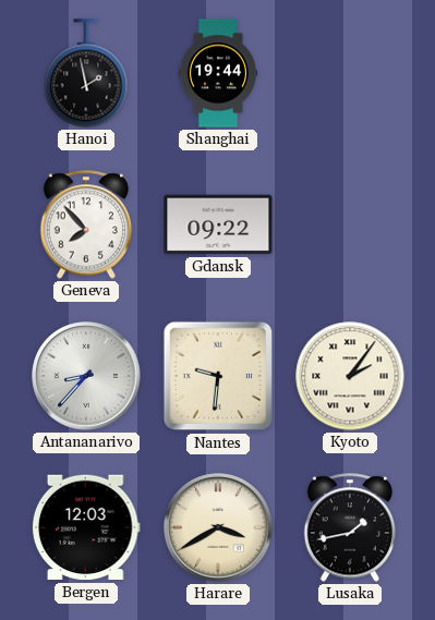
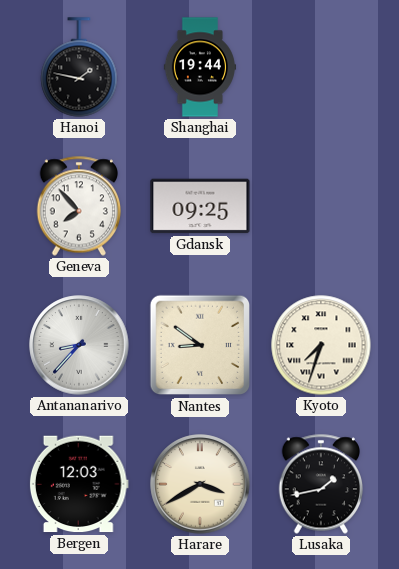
Hanoi: 1:58 -> 1:47 (79, 67)
Gdansk: 09:22 -> 09:25 (200, 206)
Nantes: 9:31 -> 8:51 (200, 345)
Kyoto: 2:06 -> 7:33 (321, 345)
